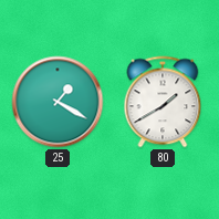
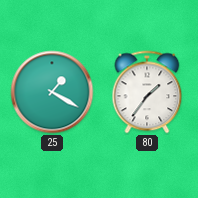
80: 1:40 -> 1:36 (147, 92)
